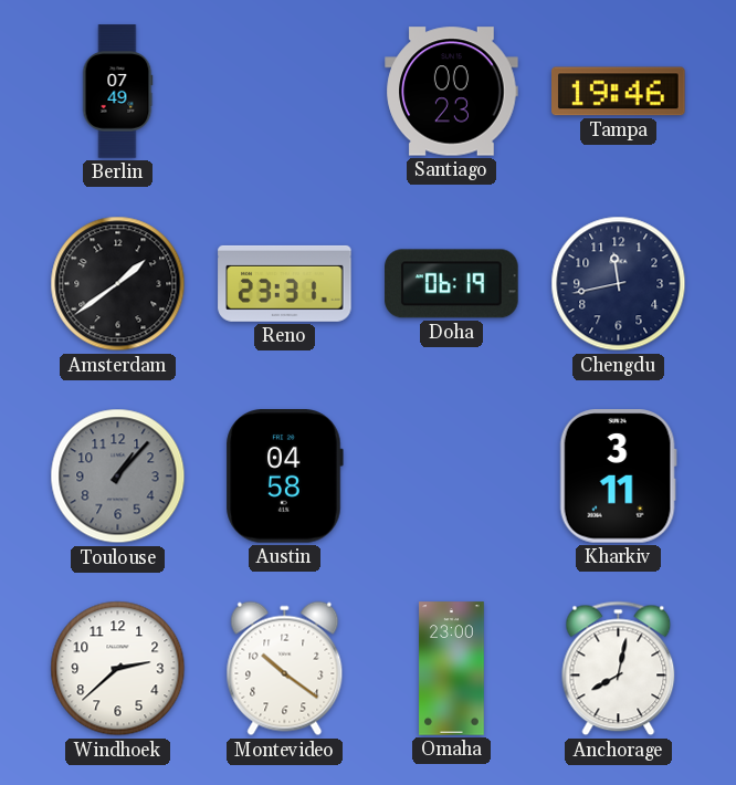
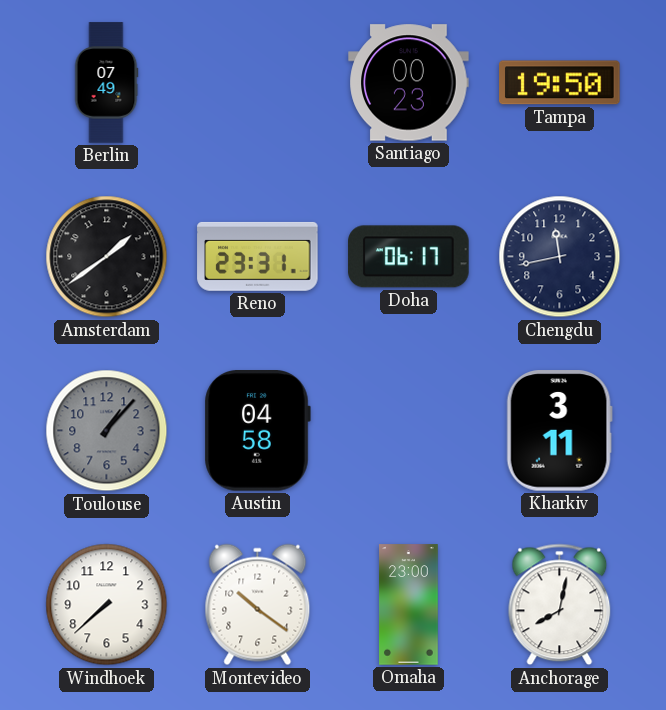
Tampa: 19:46 -> 19:50 (560, 83)
Doha: 06:19 -> 06:17 (409, 257)
Windhoek: 2:38 -> 7:38 (107, 605)
